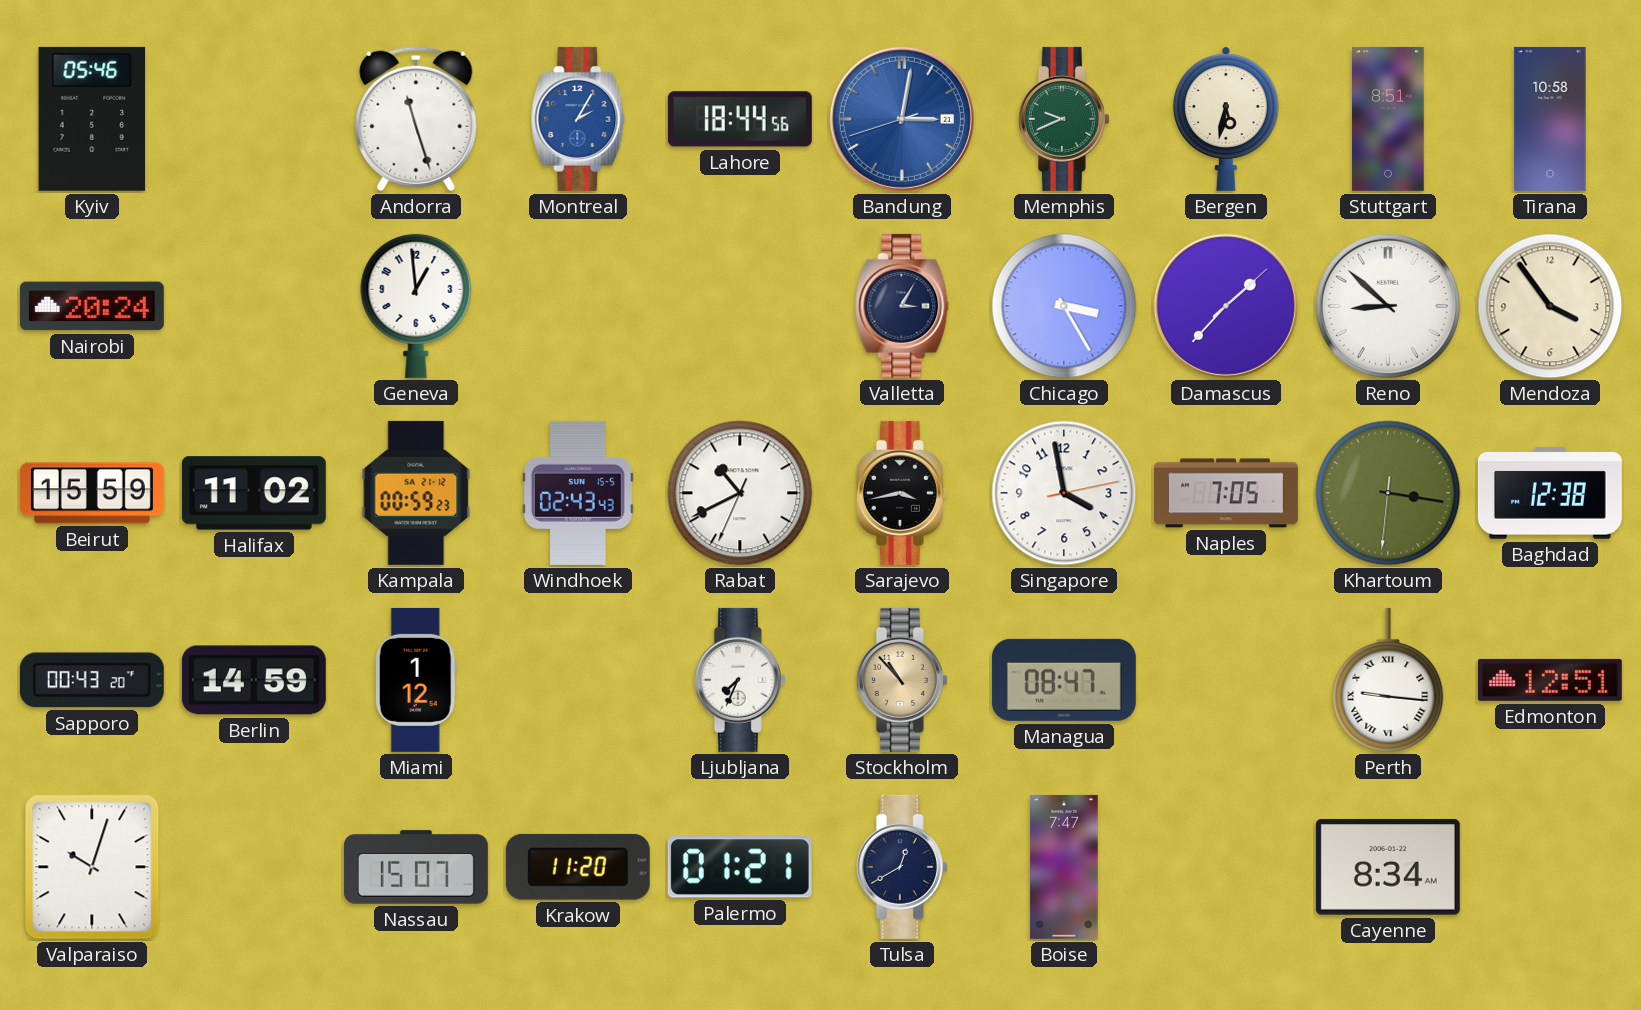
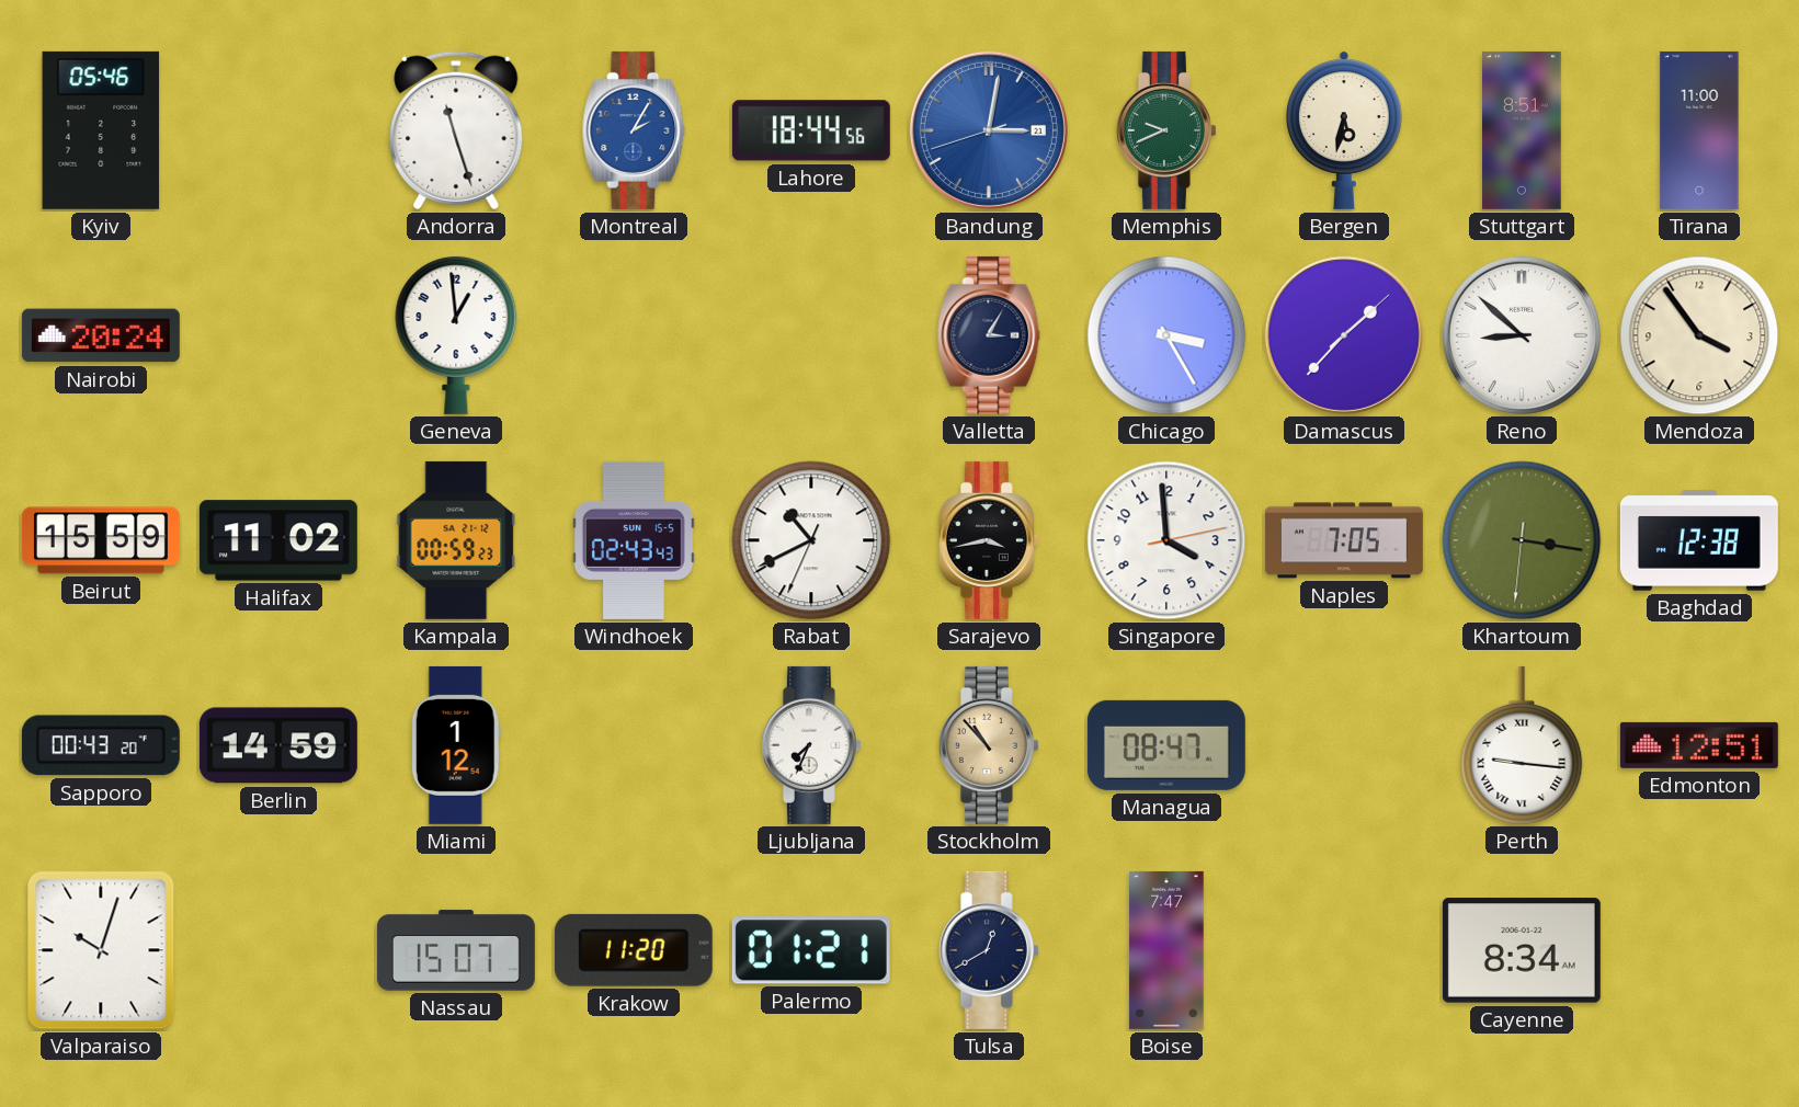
Tirana: 10:58 -> 11:00 (1699, 130)
Singapore: 3:58 -> 3:59 (1166, 540)
